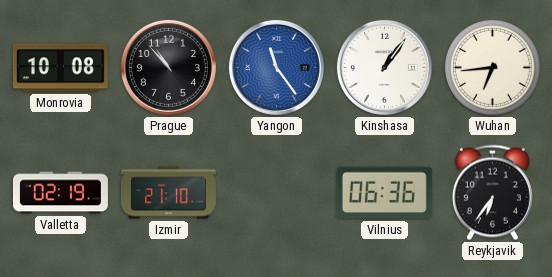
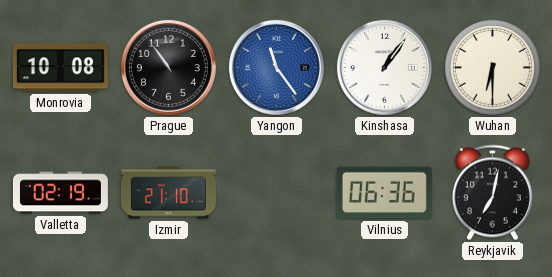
Prague: 10:53 -> 10:54 (168, 67)
Wuhan: 6:44 -> 6:30 (493, 68)
Reykjavik: 6:36 -> 7:02 (492, 193)
